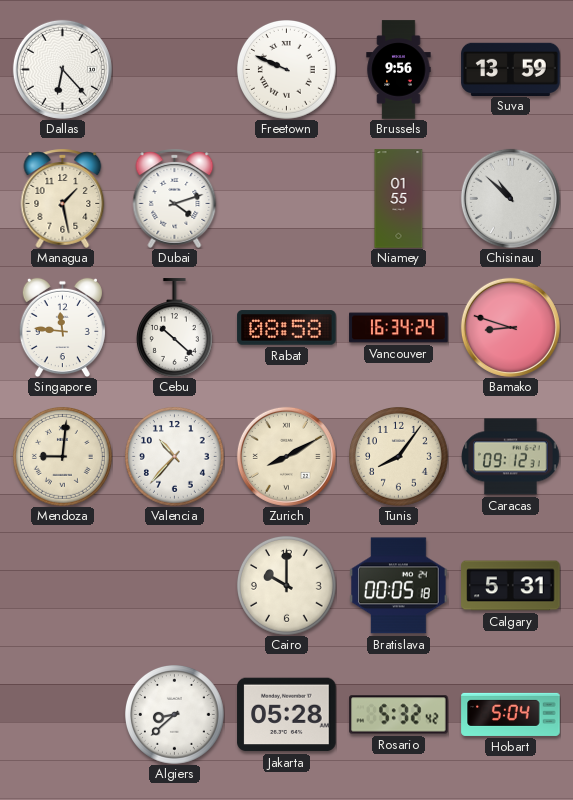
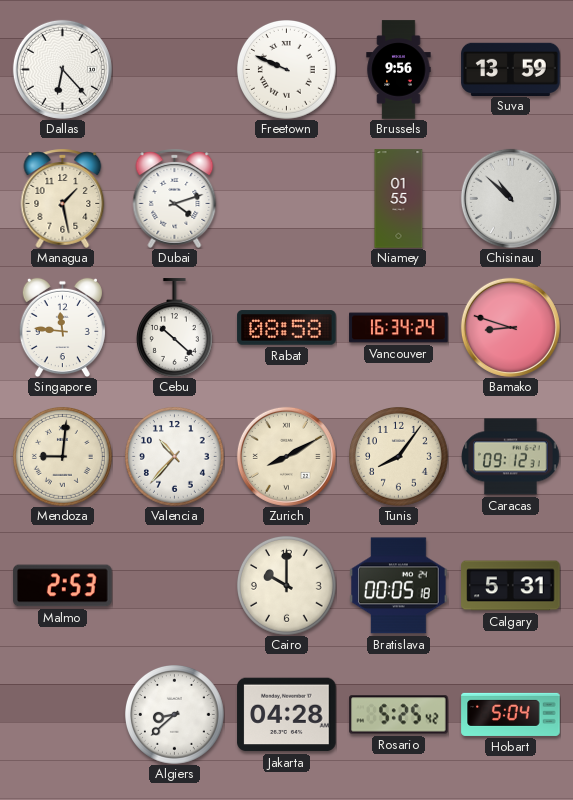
Malmo: none -> 2:53 (63, 586)
Jakarta: 05:28 -> 04:28 (287, 715)
Rosario: 5:32 -> 5:25 (399, 715)
